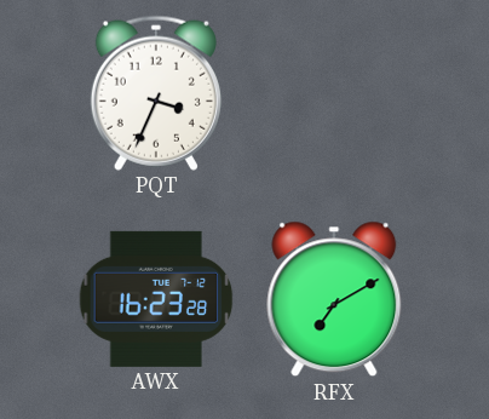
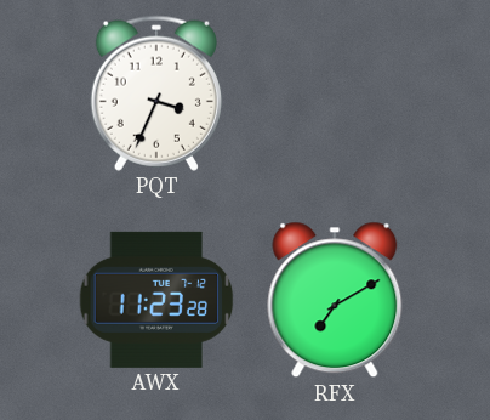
AWX: 16:23 -> 11:23 (156, 300)
